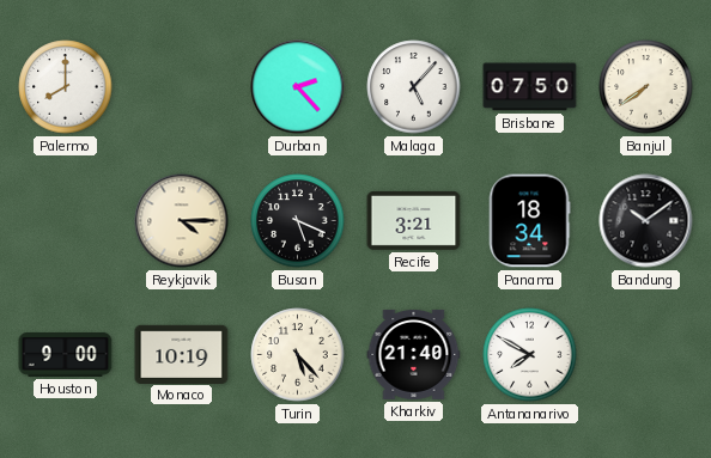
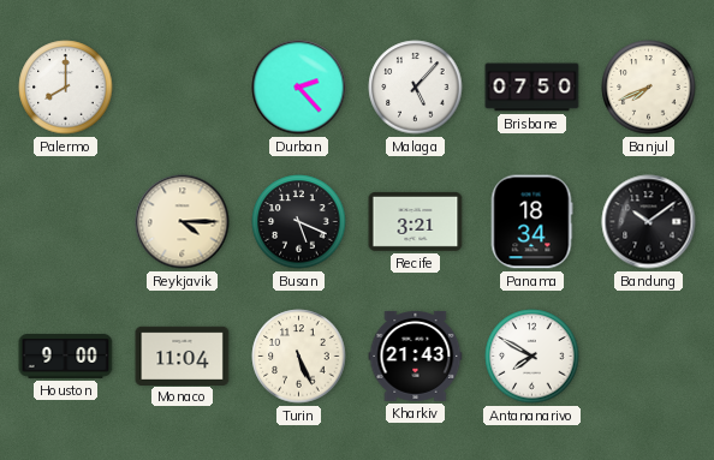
Banjul: 7:39 -> 7:41 (649, 88)
Monaco: 10:19 -> 11:04 (183, 356)
Turin: 5:23 -> 5:26 (299, 357)
Kharkiv: 21:40 -> 21:43 (416, 356)
